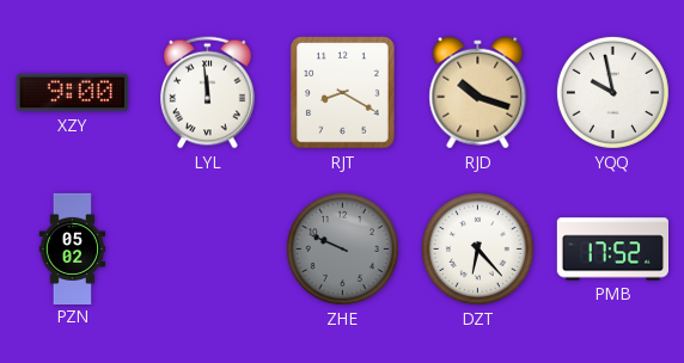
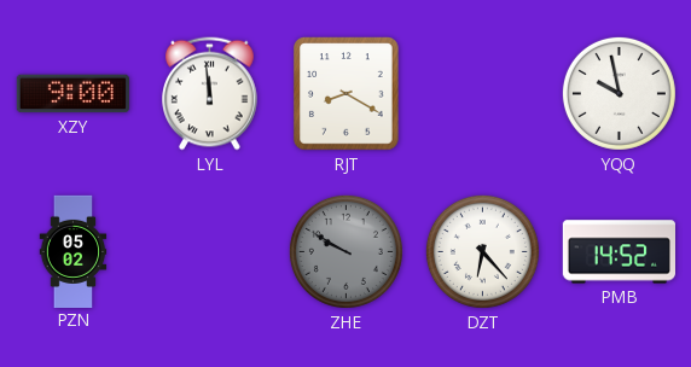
RJD: 10:18 -> none (478, 93)
ZHE: 9:49 -> 9:50 (345, 251)
PMB: 17:52 -> 14:52 (619, 252)
